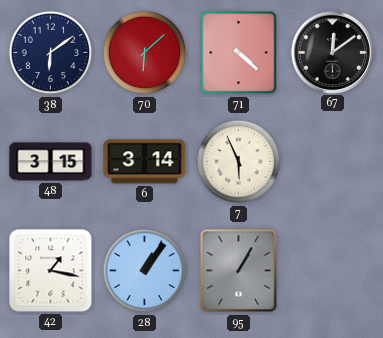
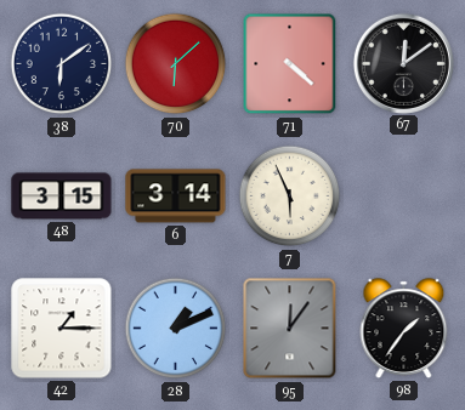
42: 1:17 -> 1:15 (62, 329)
28: 1:06 -> 1:11 (176, 329)
95: 1:05 -> 12:06 (290, 329)
98: none -> 1:36 (404, 329)
